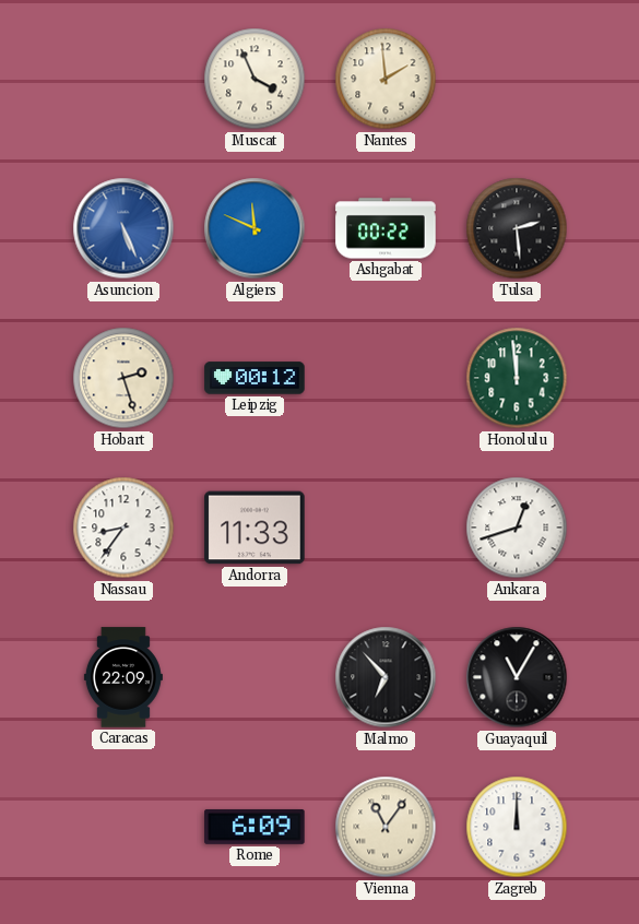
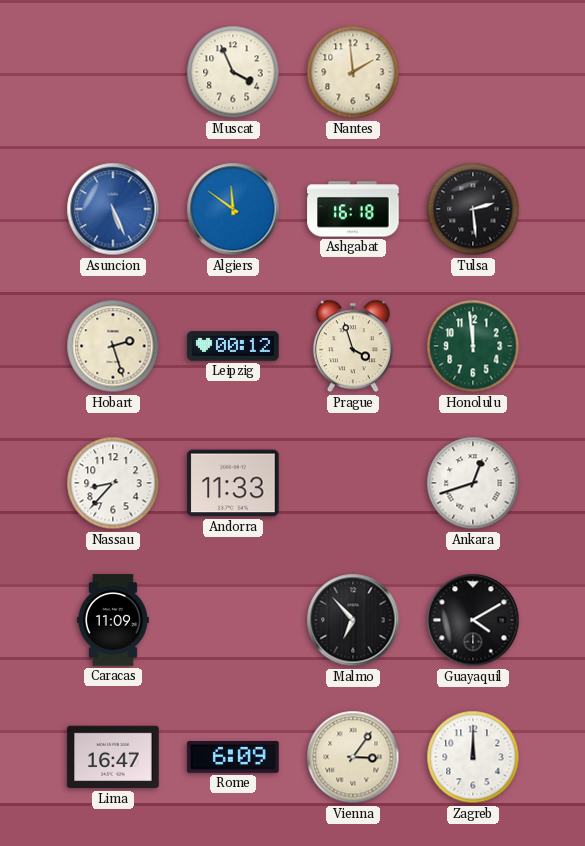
Algiers: 11:49 -> 11:51 (233, 209)
Ashgabat: 00:22 -> 16:18 (353, 209)
Prague: none -> 3:57 (353, 346)
Nassau: 8:36 -> 8:37 (113, 483)
Caracas: 22:09 -> 11:09 (113, 620)
Guayaquil: 11:05 -> 4:10 (473, 620)
Lima: none -> 16:47 (113, 757)
Vienna: 11:06 -> 3:06 (353, 757)
